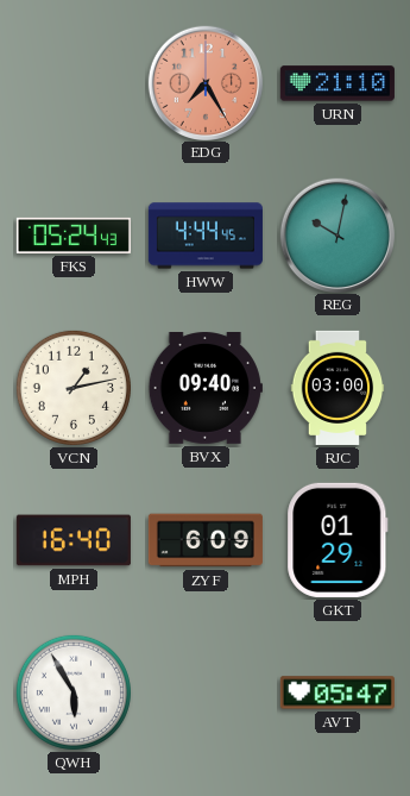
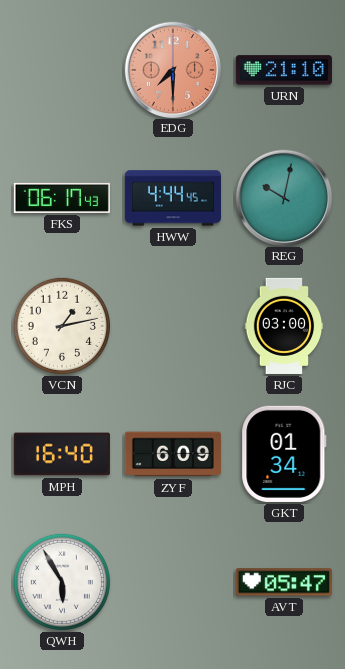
EDG: 7:25 -> 7:30 (172, 69)
FKS: 05:24 -> 06:17 (62, 198)
BVX: 09:40 -> none (206, 389)
GKT: 01:29 -> 01:34 (284, 454)
